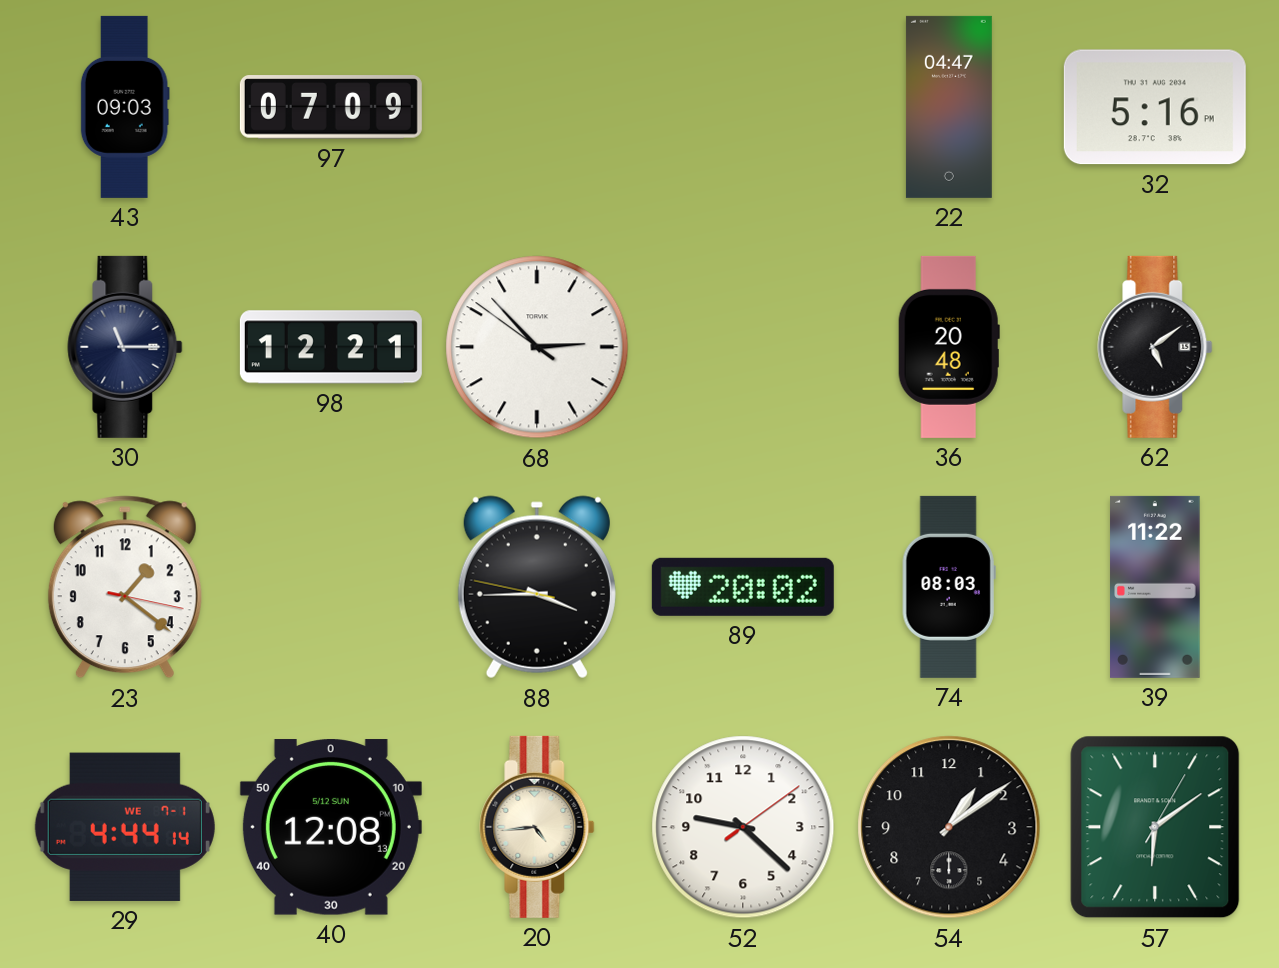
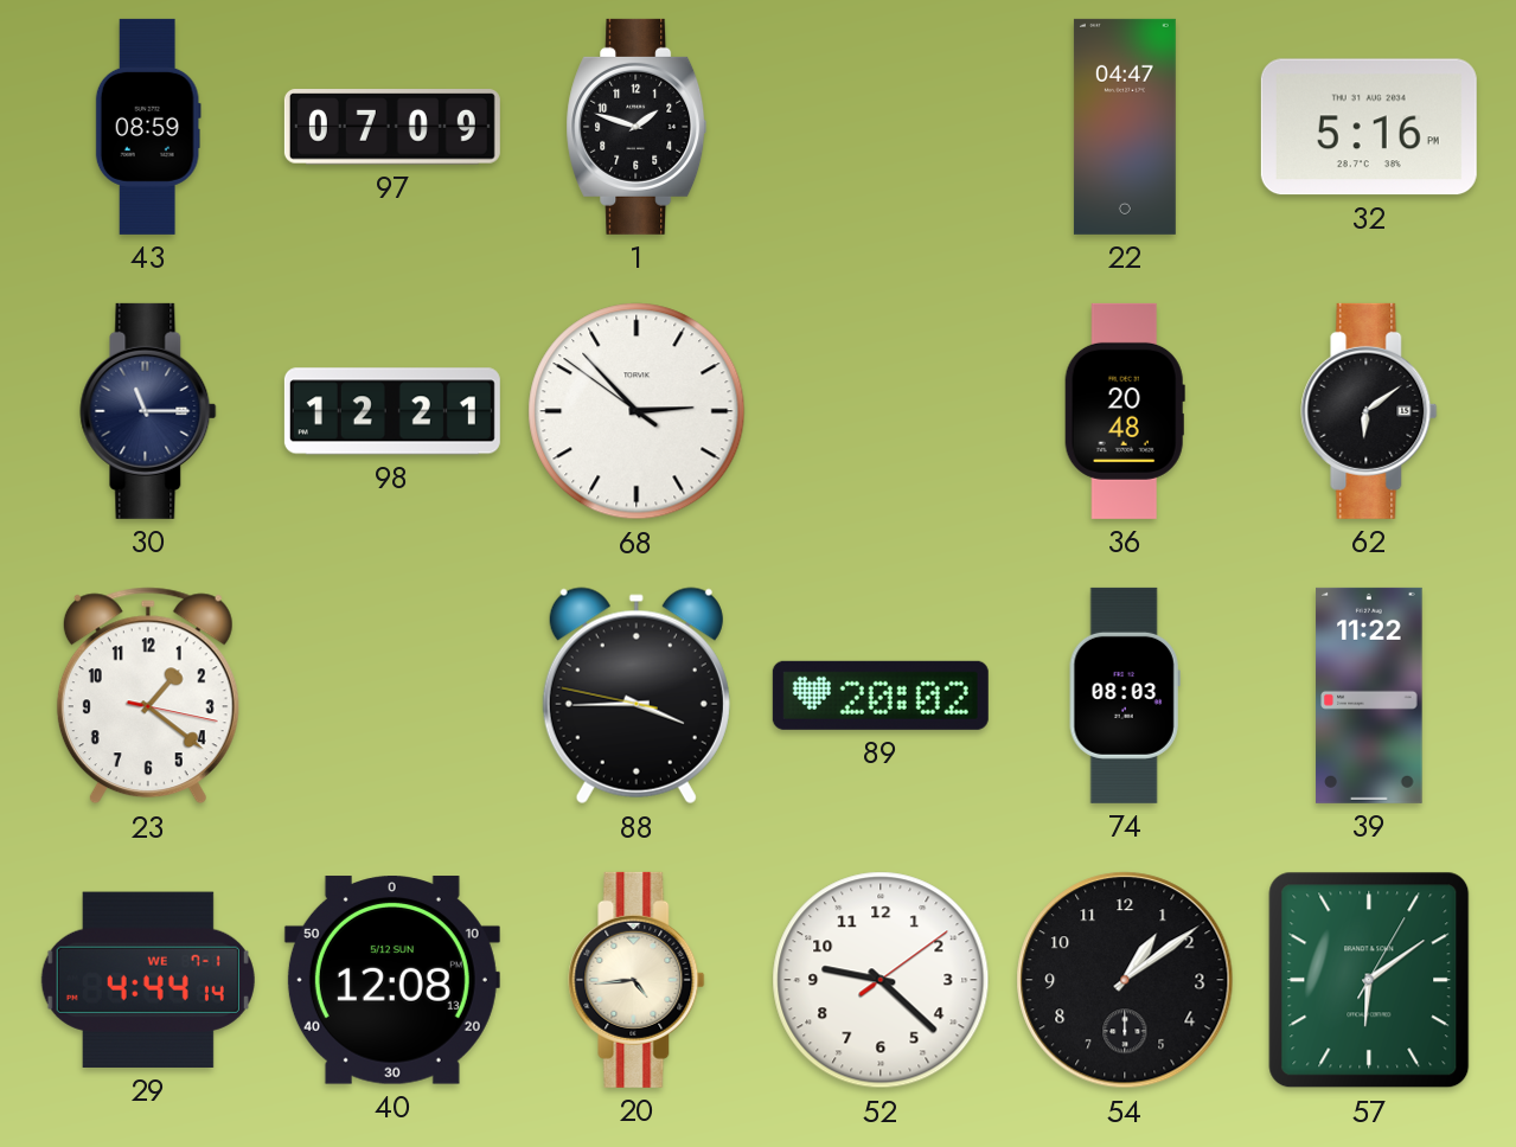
43: 09:03 -> 08:59 (148, 127)
1: none -> 1:48 (637, 127)
62: 5:09 -> 6:09 (1369, 411)
